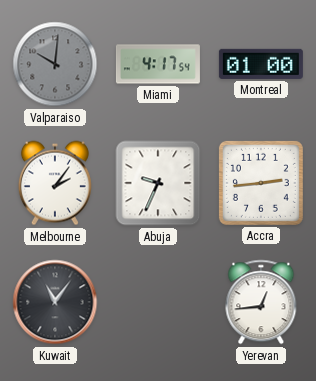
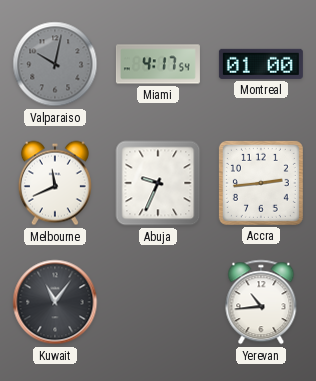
Valparaiso: 10:01 -> 10:02 (55, 64)
Melbourne: 2:06 -> 11:41 (55, 183)
Yerevan: 12:44 -> 10:44 (261, 302)
